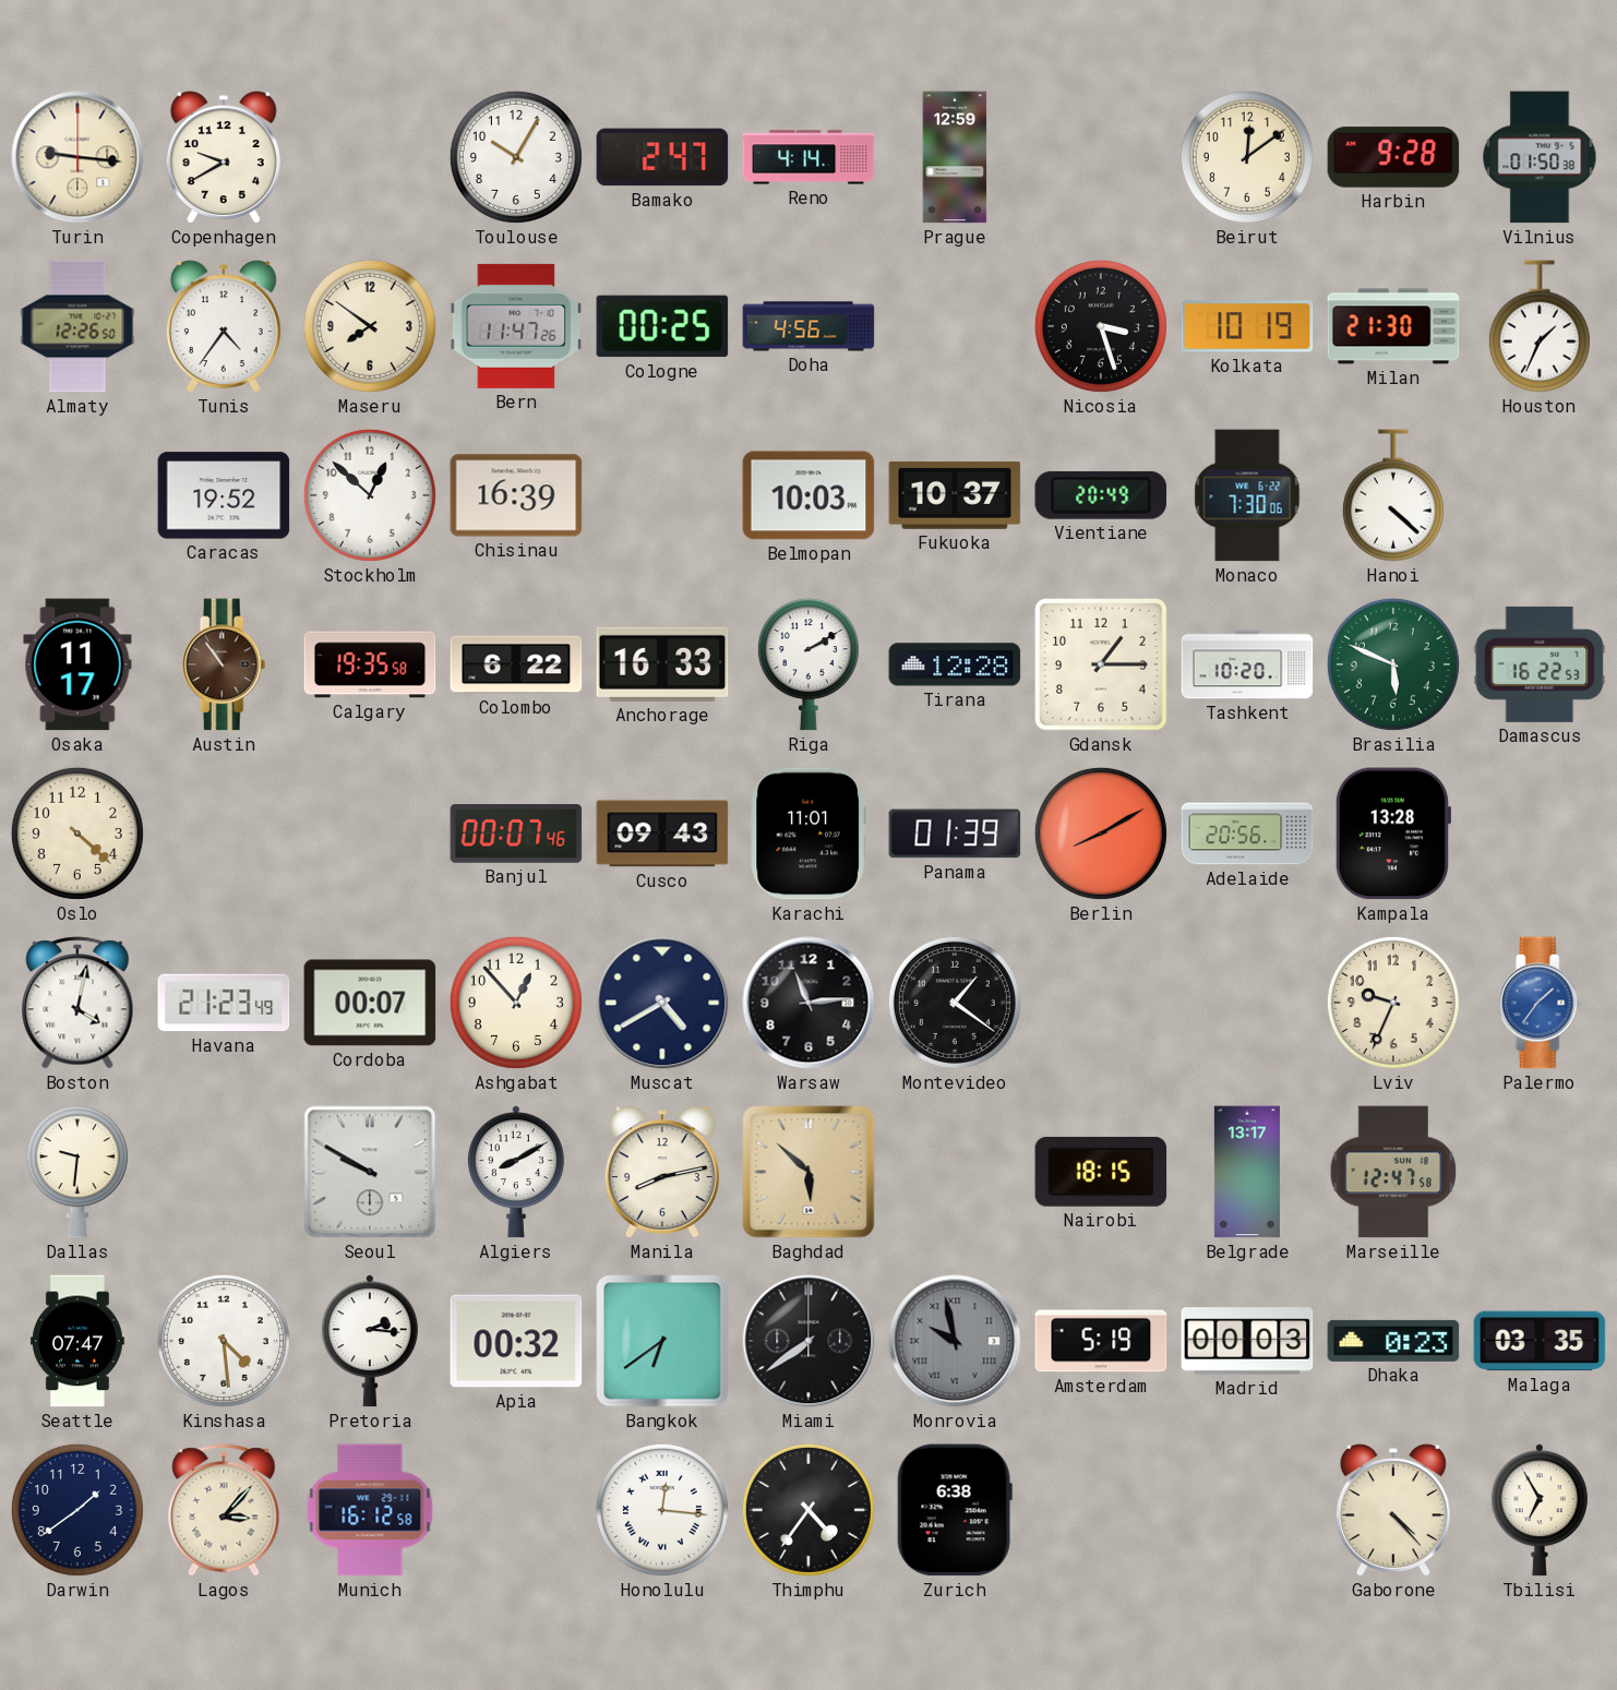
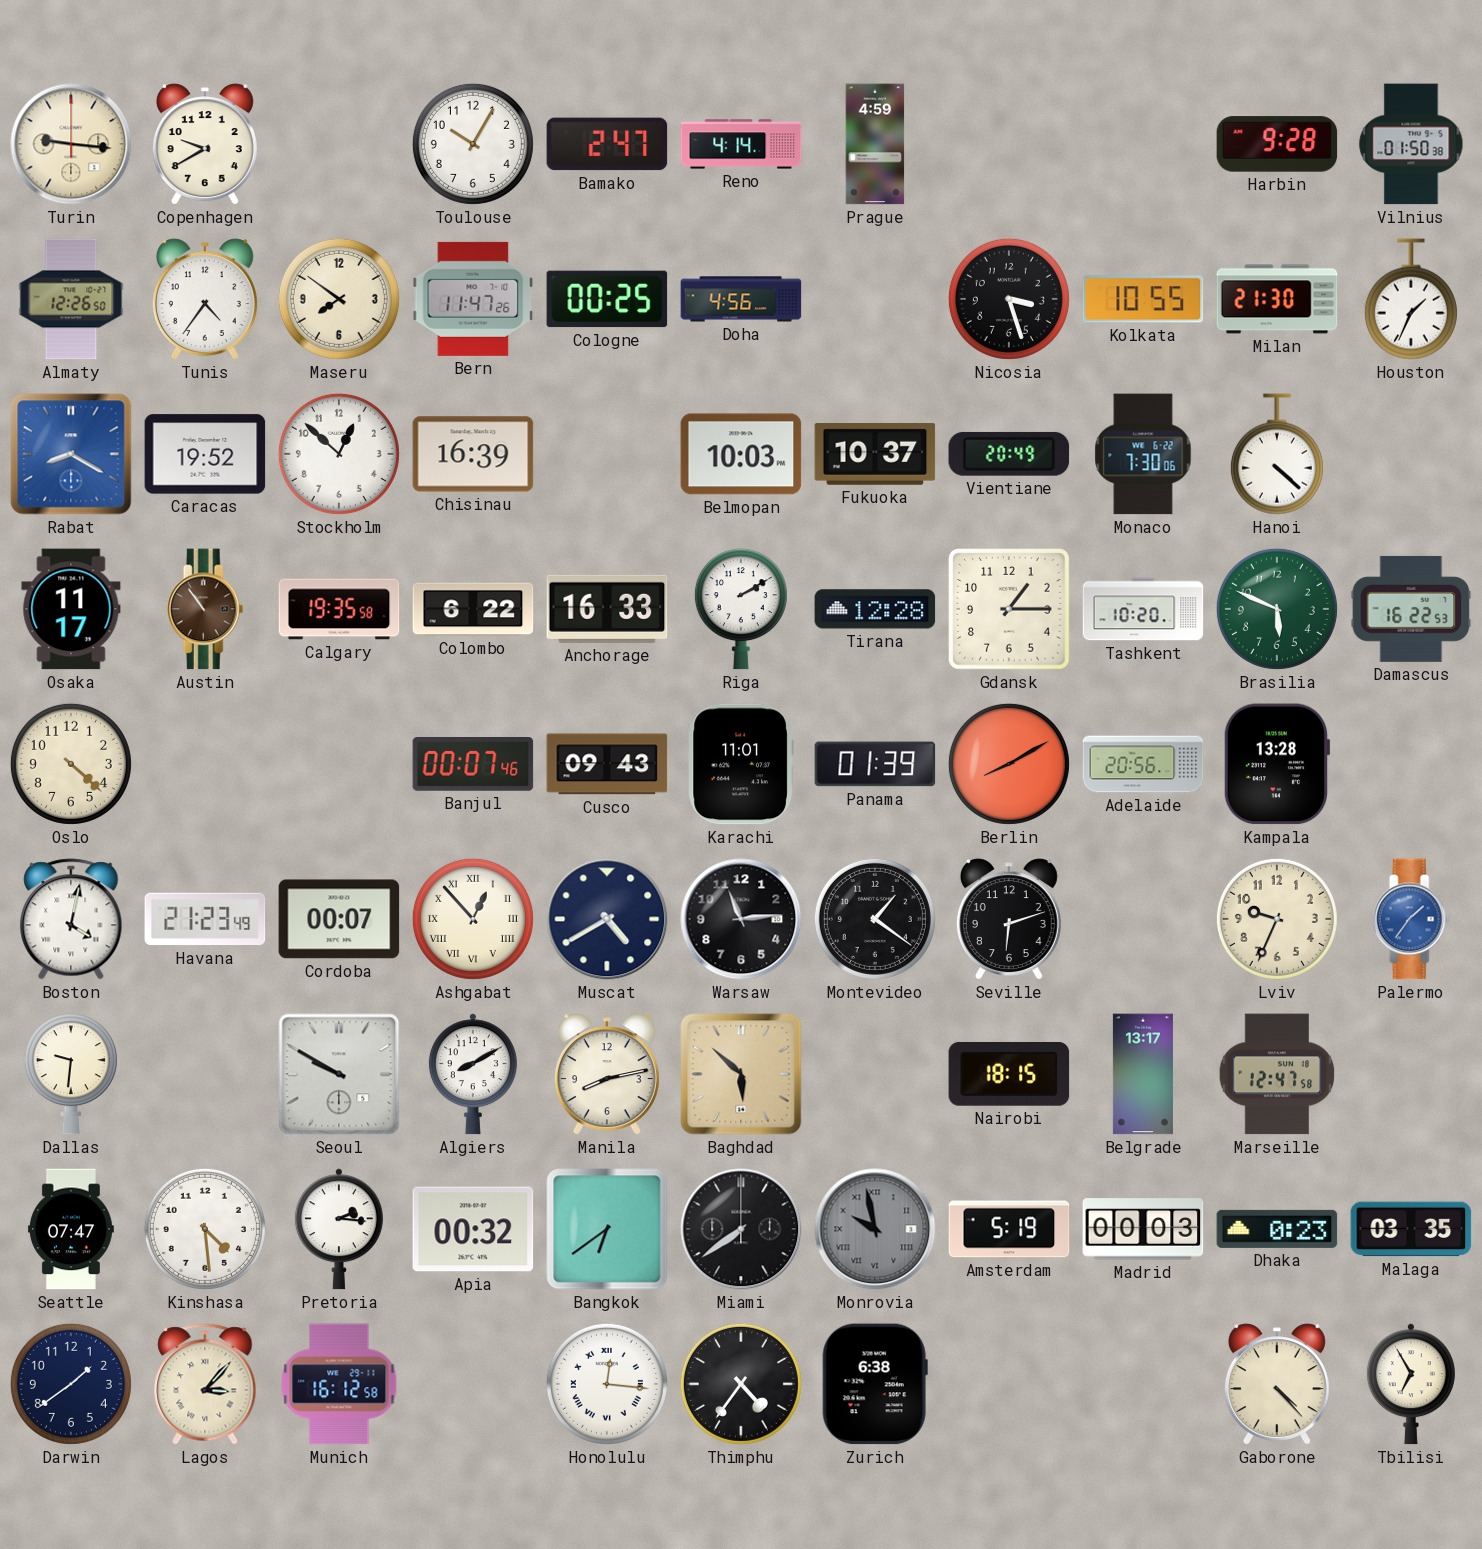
Prague: 12:59 -> 4:59 (875, 144)
Beirut: 12:09 -> none (1247, 157)
Kolkata: 10:19 -> 10:55 (1143, 299)
Rabat: none -> 8:20 (71, 454)
Ashgabat numerals: Arabic -> Roman (473, 919)
Seville: none -> 6:12 (1009, 919)
